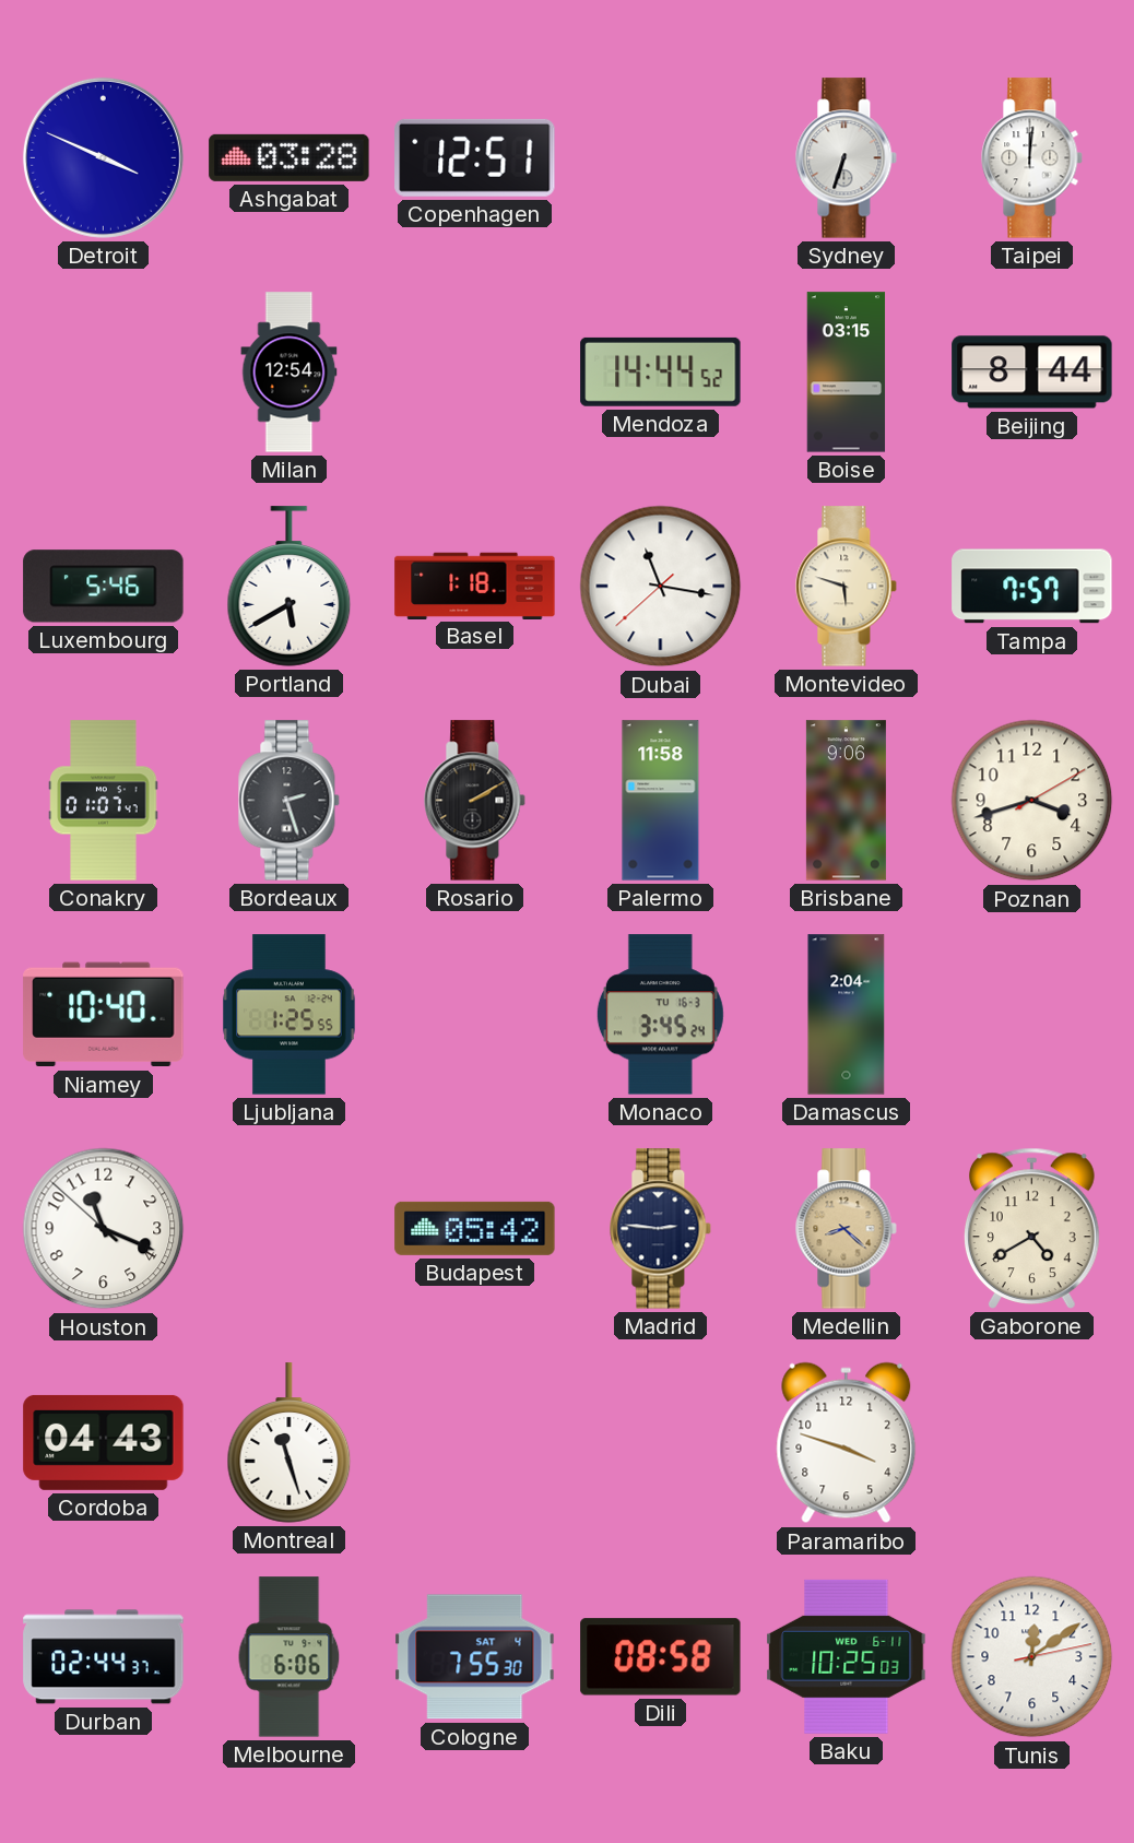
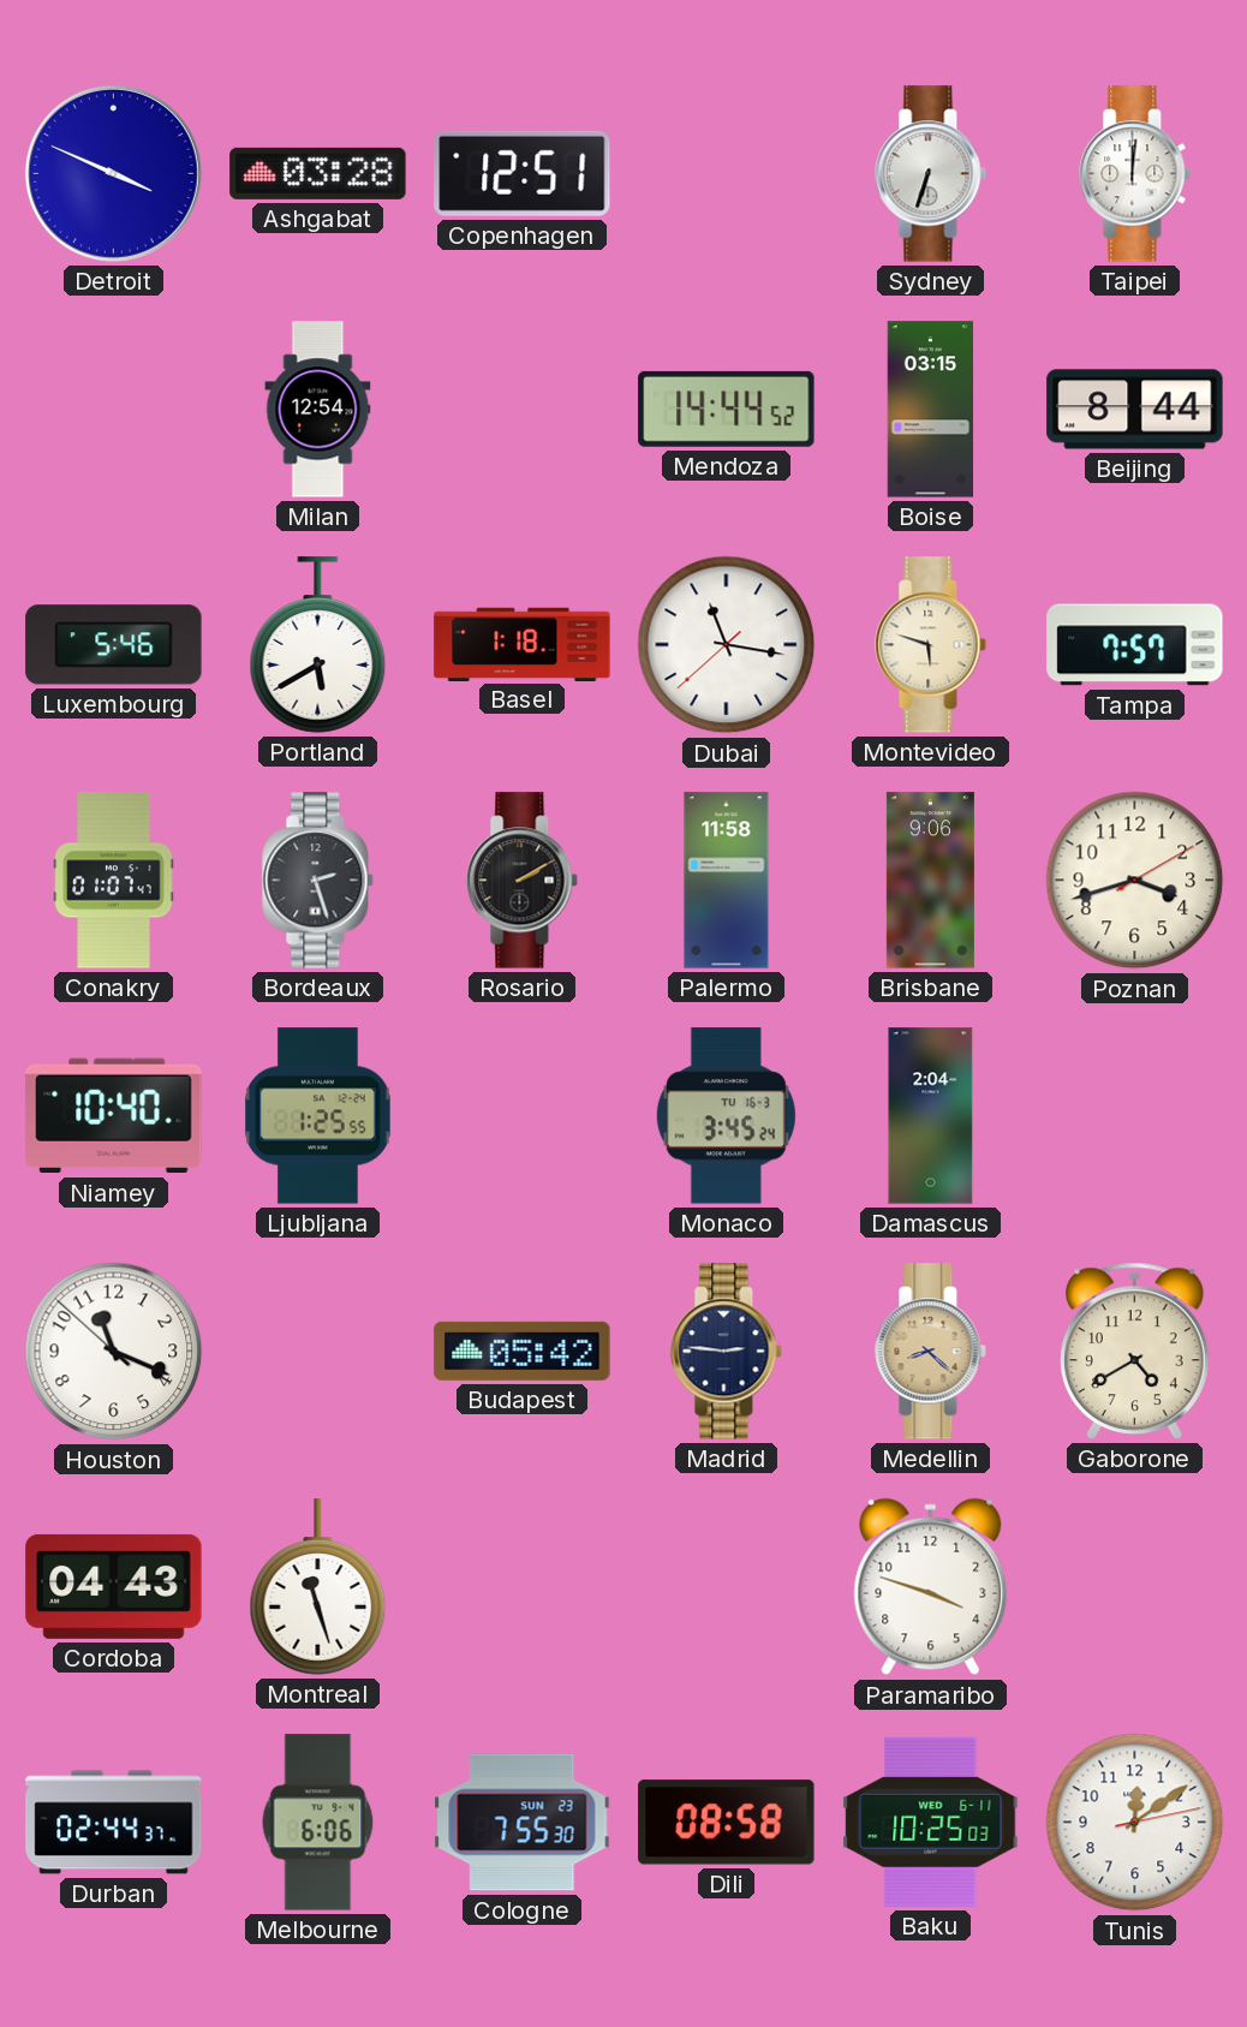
Cologne date: SAT 4 -> SUN 23 (523, 1823)
